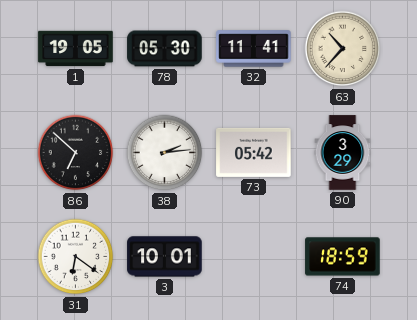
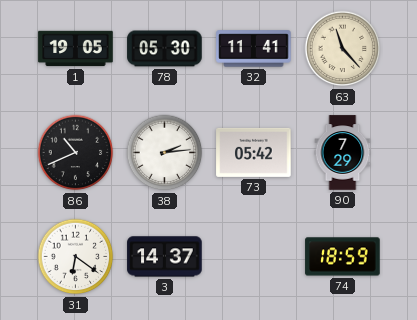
63: 10:37 -> 11:23 (343, 49)
86: 6:52 -> 10:41 (76, 153)
90: 3:29 -> 7:29 (343, 153)
3: 10:01 -> 14:37 (165, 257)
